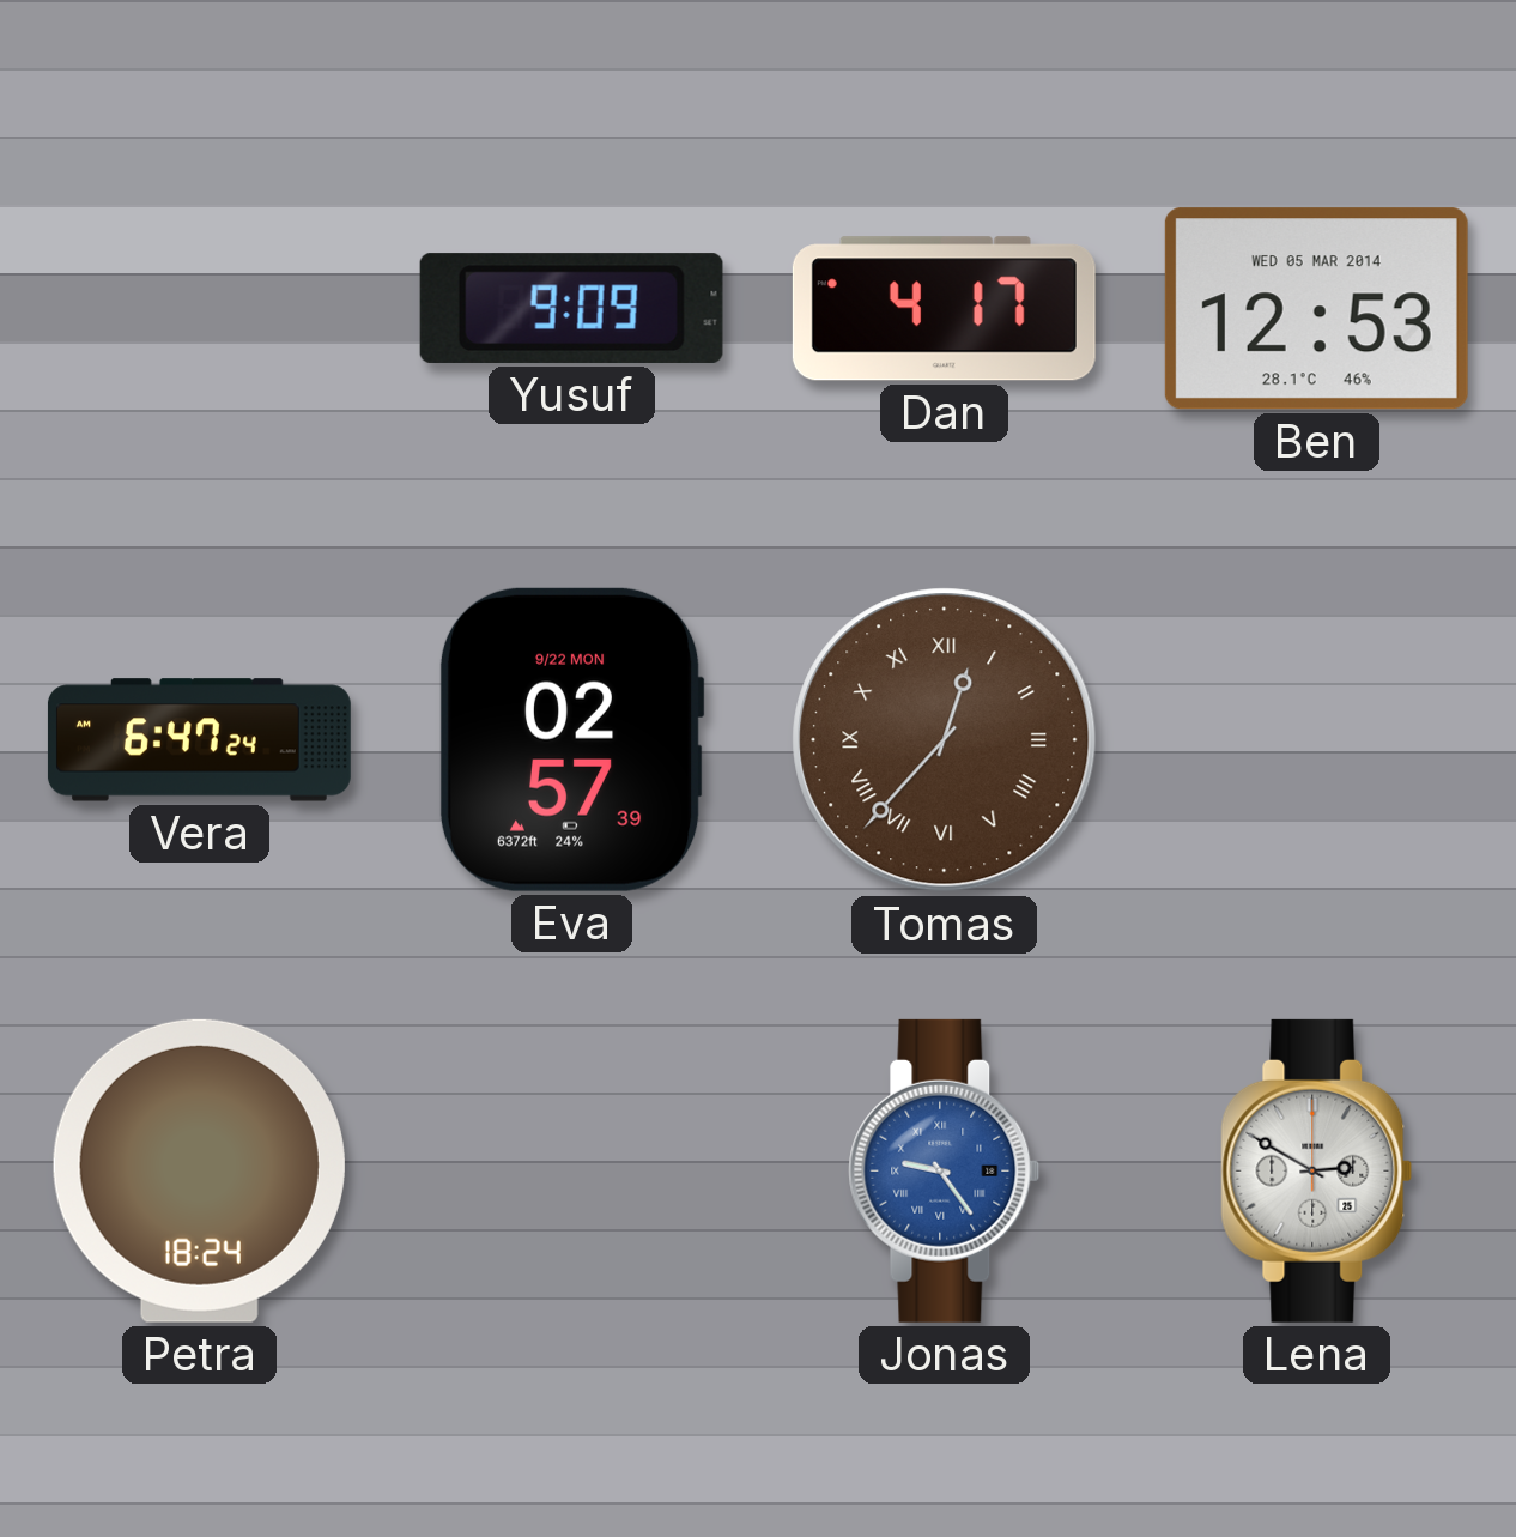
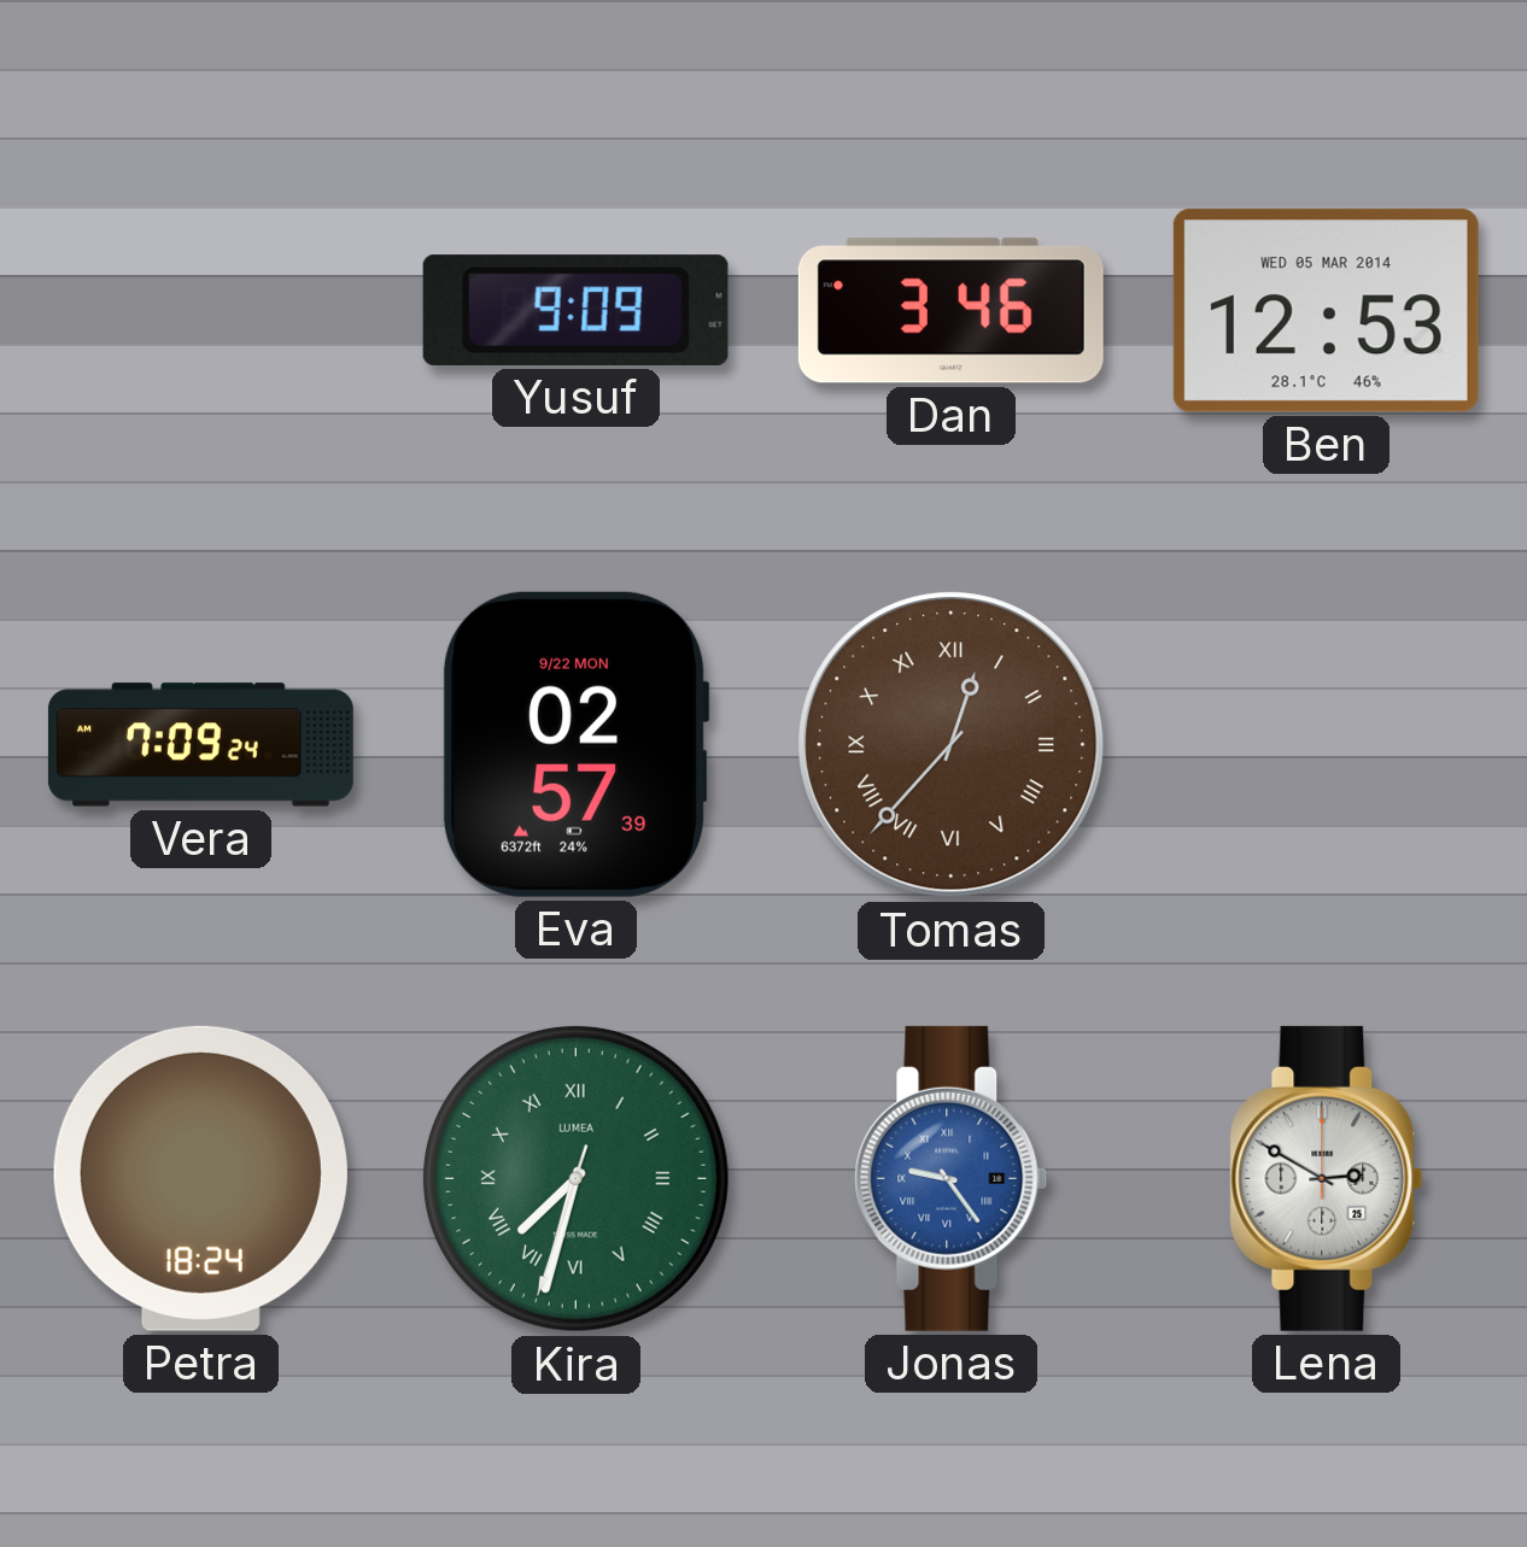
Dan: 4:17 -> 3:46 (950, 311)
Vera: 6:47 -> 7:09 (200, 745)
Kira: none -> 7:32 (575, 1178)
